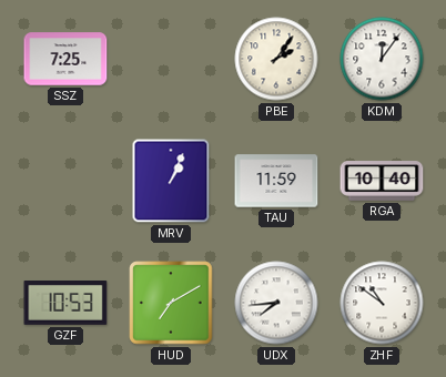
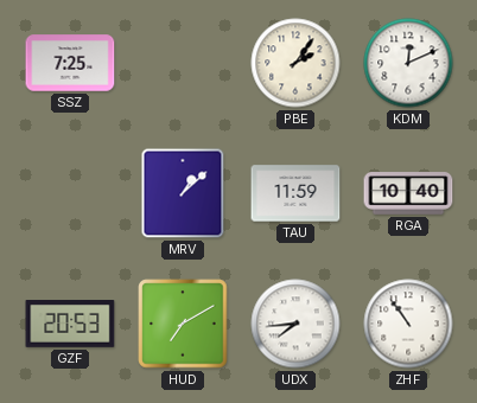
KDM: 12:06 -> 12:11 (408, 63)
MRV: 1:04 -> 1:08 (183, 193)
GZF: 10:53 -> 20:53 (70, 325)
ZHF: 10:51 -> 10:54 (408, 324)
